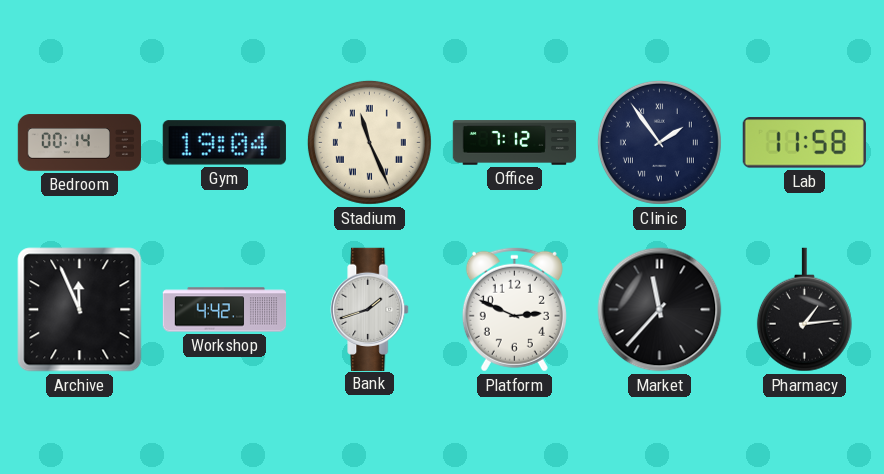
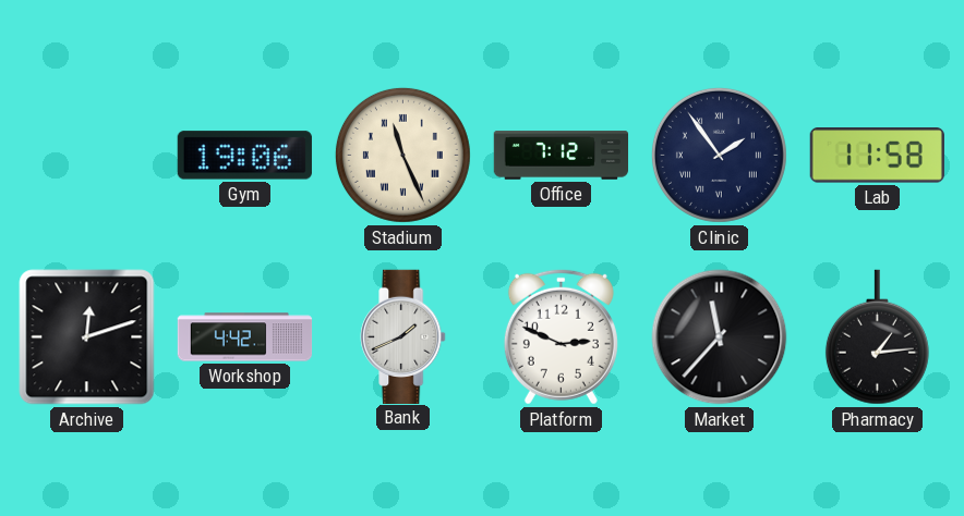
Bedroom: 00:14 -> none (80, 143)
Gym: 19:04 -> 19:06 (244, 156)
Archive: 11:56 -> 12:12 (87, 337)
Bank: 1:42 -> 1:41 (403, 336)
